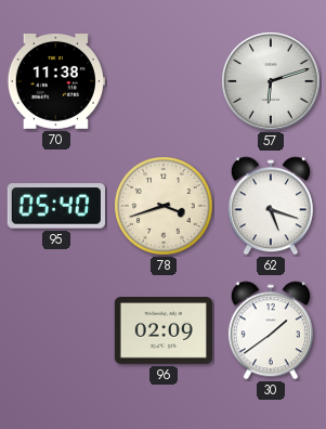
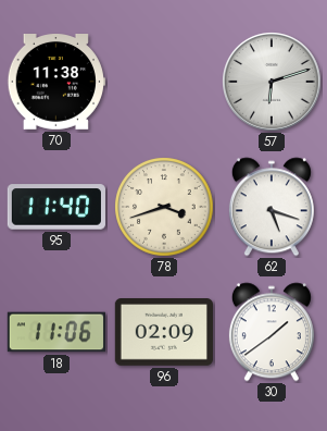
95: 05:40 -> 11:40 (56, 207)
18: none -> 11:06 (56, 332)
